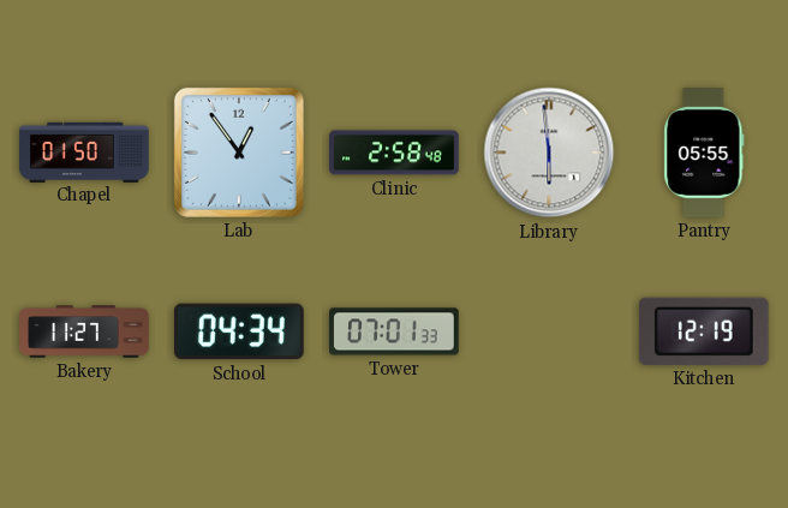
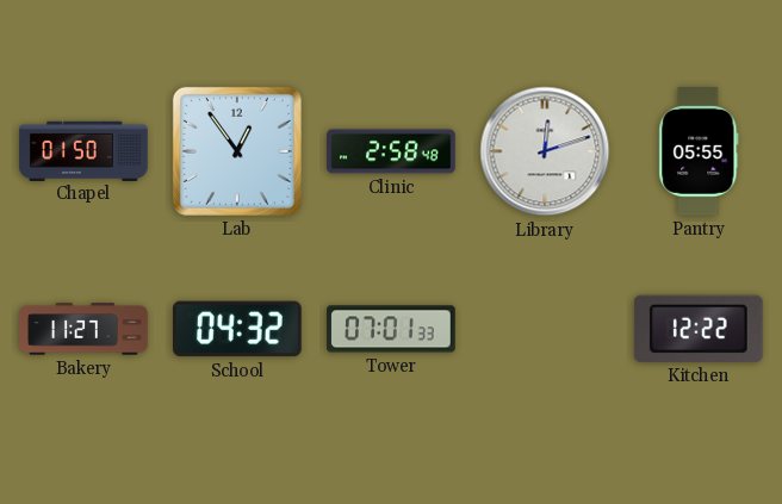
Library: 5:59 -> 12:12 (545, 151)
School: 04:34 -> 04:32 (238, 329)
Kitchen: 12:19 -> 12:22 (699, 329)
